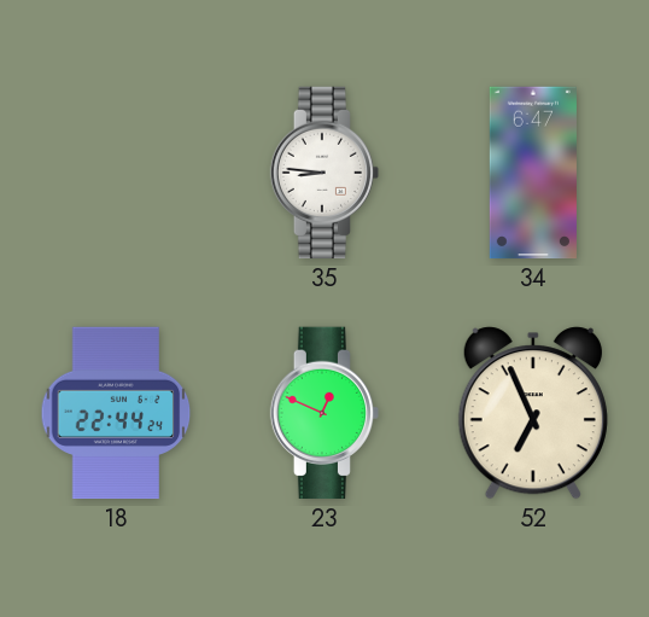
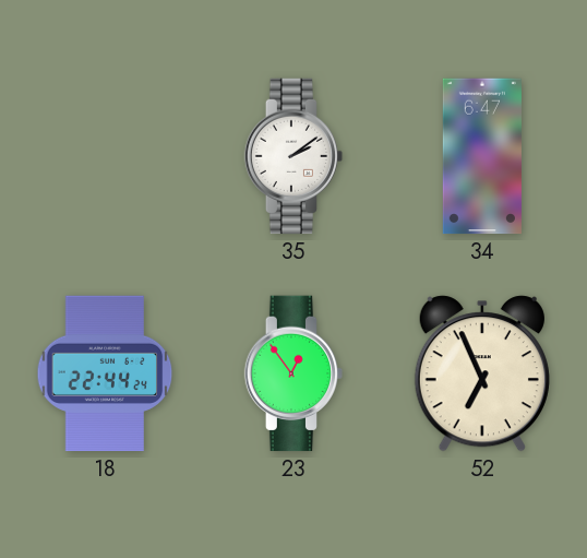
35: 8:46 -> 2:09 (293, 156)
23: 12:49 -> 12:54 (293, 373)
